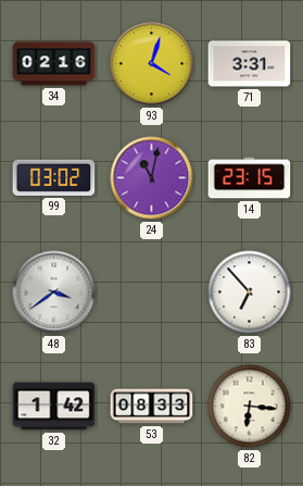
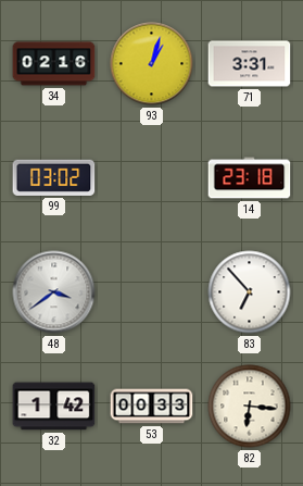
93: 4:03 -> 1:03 (152, 64)
24: 11:02 -> none (152, 178)
14: 23:15 -> 23:18 (250, 178)
53: 08:33 -> 00:33 (152, 407)
